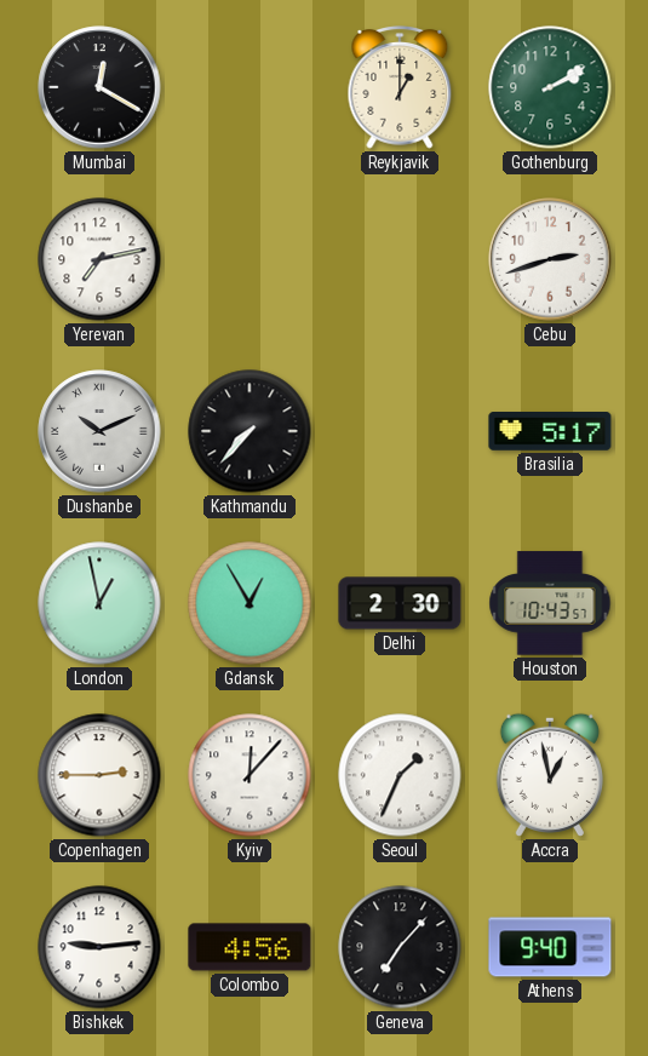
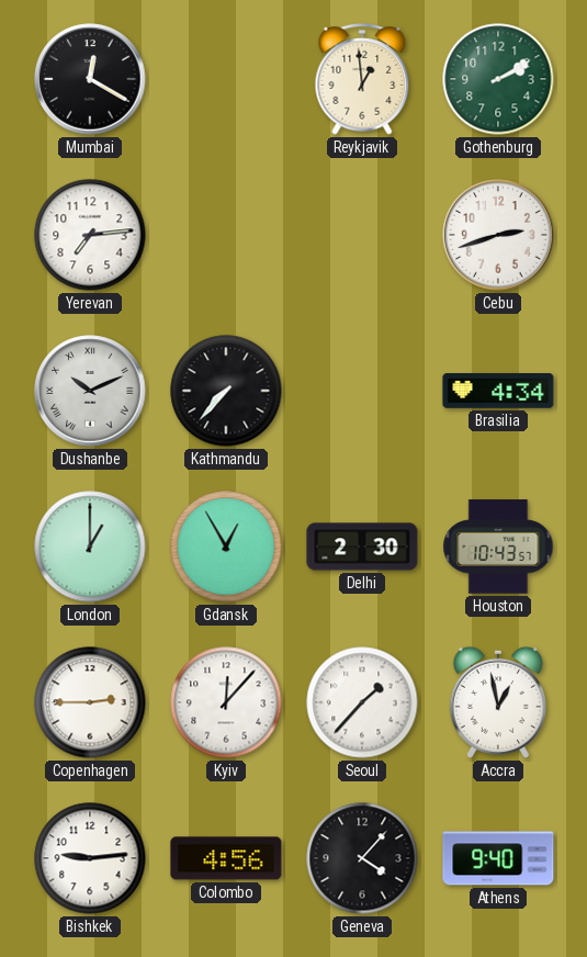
Reykjavik: 1:00 -> 12:59 (362, 80)
Yerevan: 7:13 -> 7:14 (90, 235)
Brasilia: 5:17 -> 4:34 (498, 392)
London: 12:58 -> 1:00 (90, 547)
Seoul: 1:34 -> 1:37 (362, 702)
Geneva: 7:07 -> 4:07 (362, 858)
